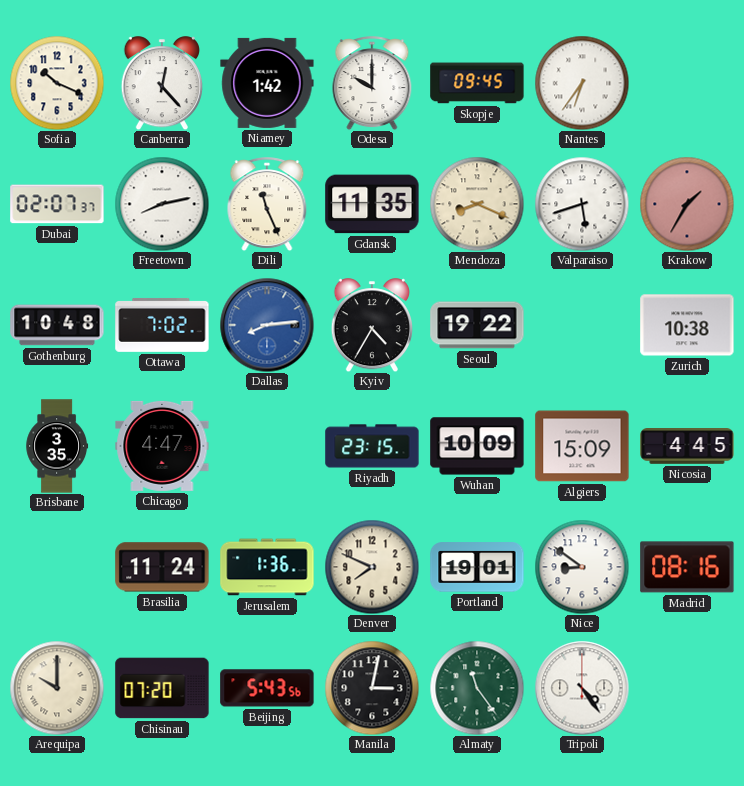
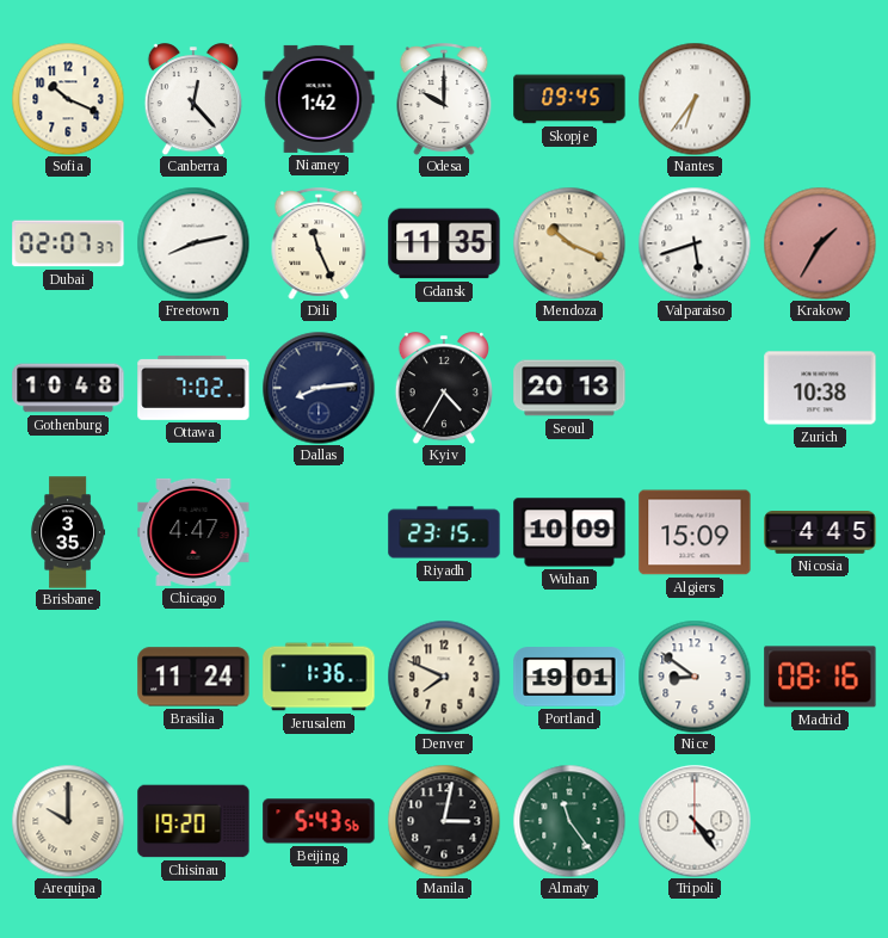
Mendoza: 8:19 -> 10:19 (569, 243)
Dallas dial: blue -> navy (319, 388)
Seoul: 19:22 -> 20:13 (569, 388)
Chisinau: 07:20 -> 19:20 (193, 821)
